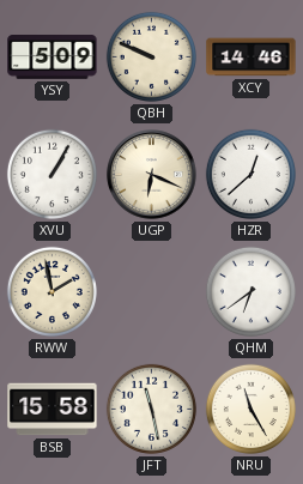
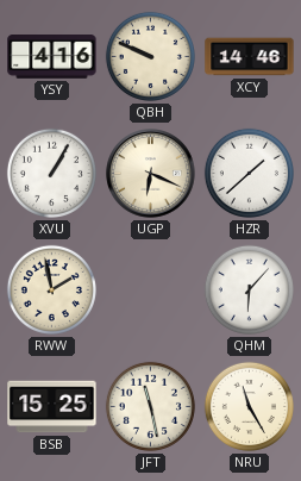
YSY: 5:09 -> 4:16 (52, 57)
HZR: 12:38 -> 1:38 (249, 173)
QHM: 6:39 -> 6:07 (249, 289)
BSB: 15:58 -> 15:25 (52, 407)
